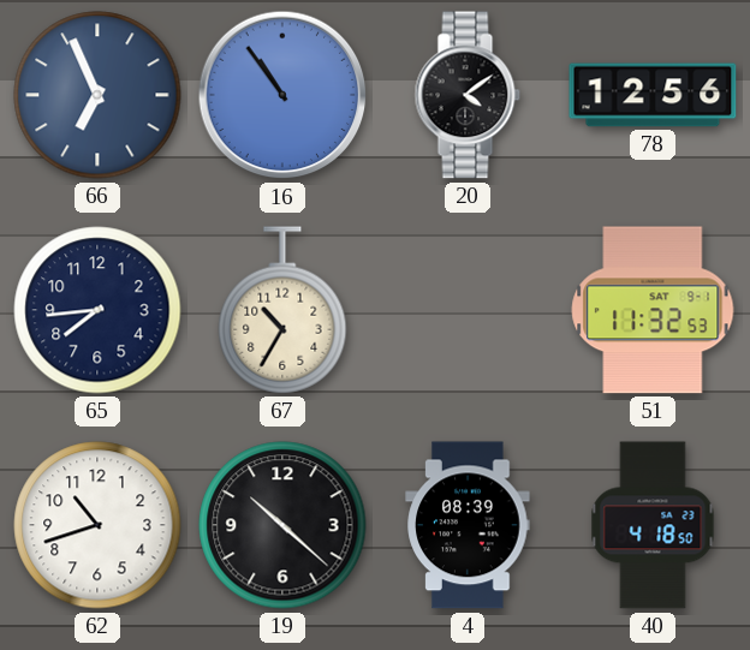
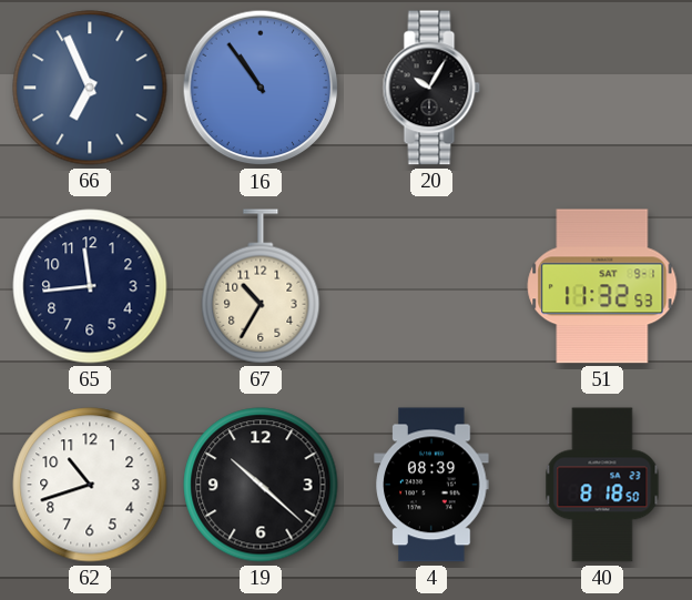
20: 4:09 -> 10:05 (431, 88)
78: 12:56 -> none (653, 95)
65: 7:44 -> 11:44 (90, 286)
40: 4:18 -> 8:18 (602, 485)
